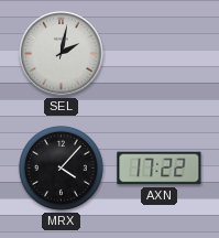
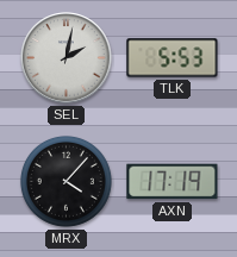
TLK: none -> 5:53 (173, 58)
AXN: 17:22 -> 17:19 (173, 182)
